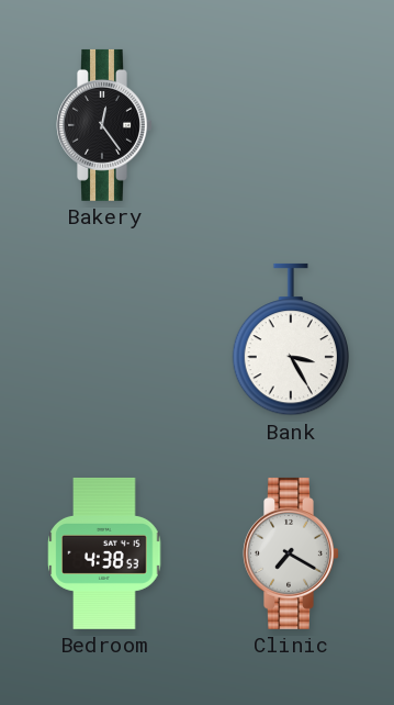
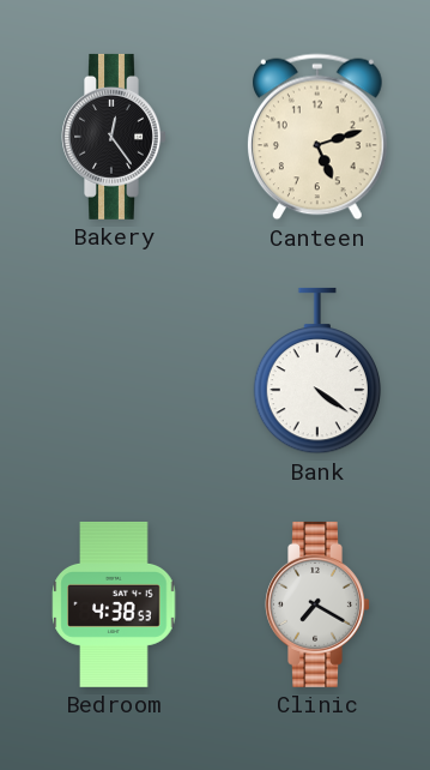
Canteen: none -> 5:12 (317, 137)
Bank: 3:25 -> 4:21 (316, 371)
